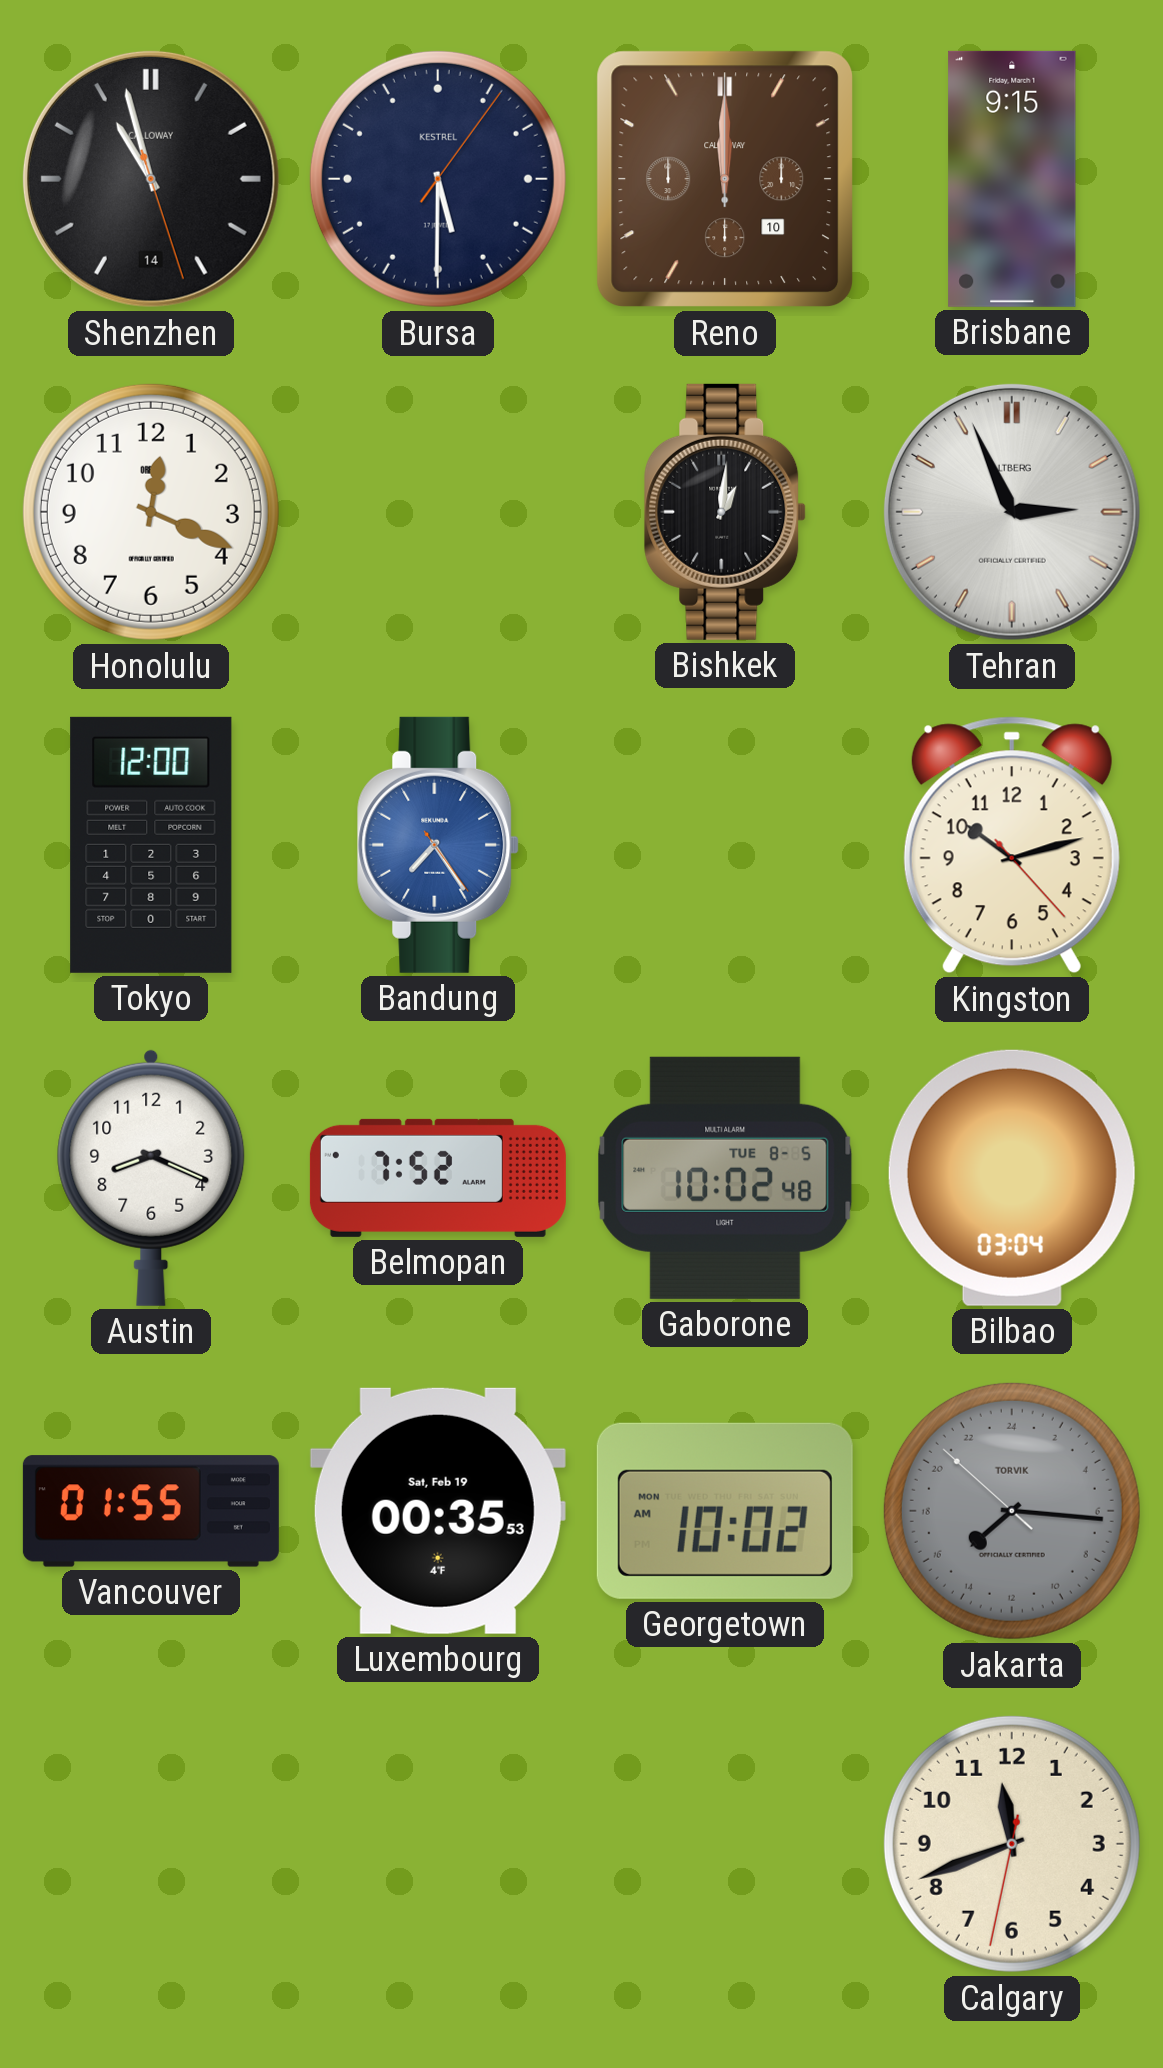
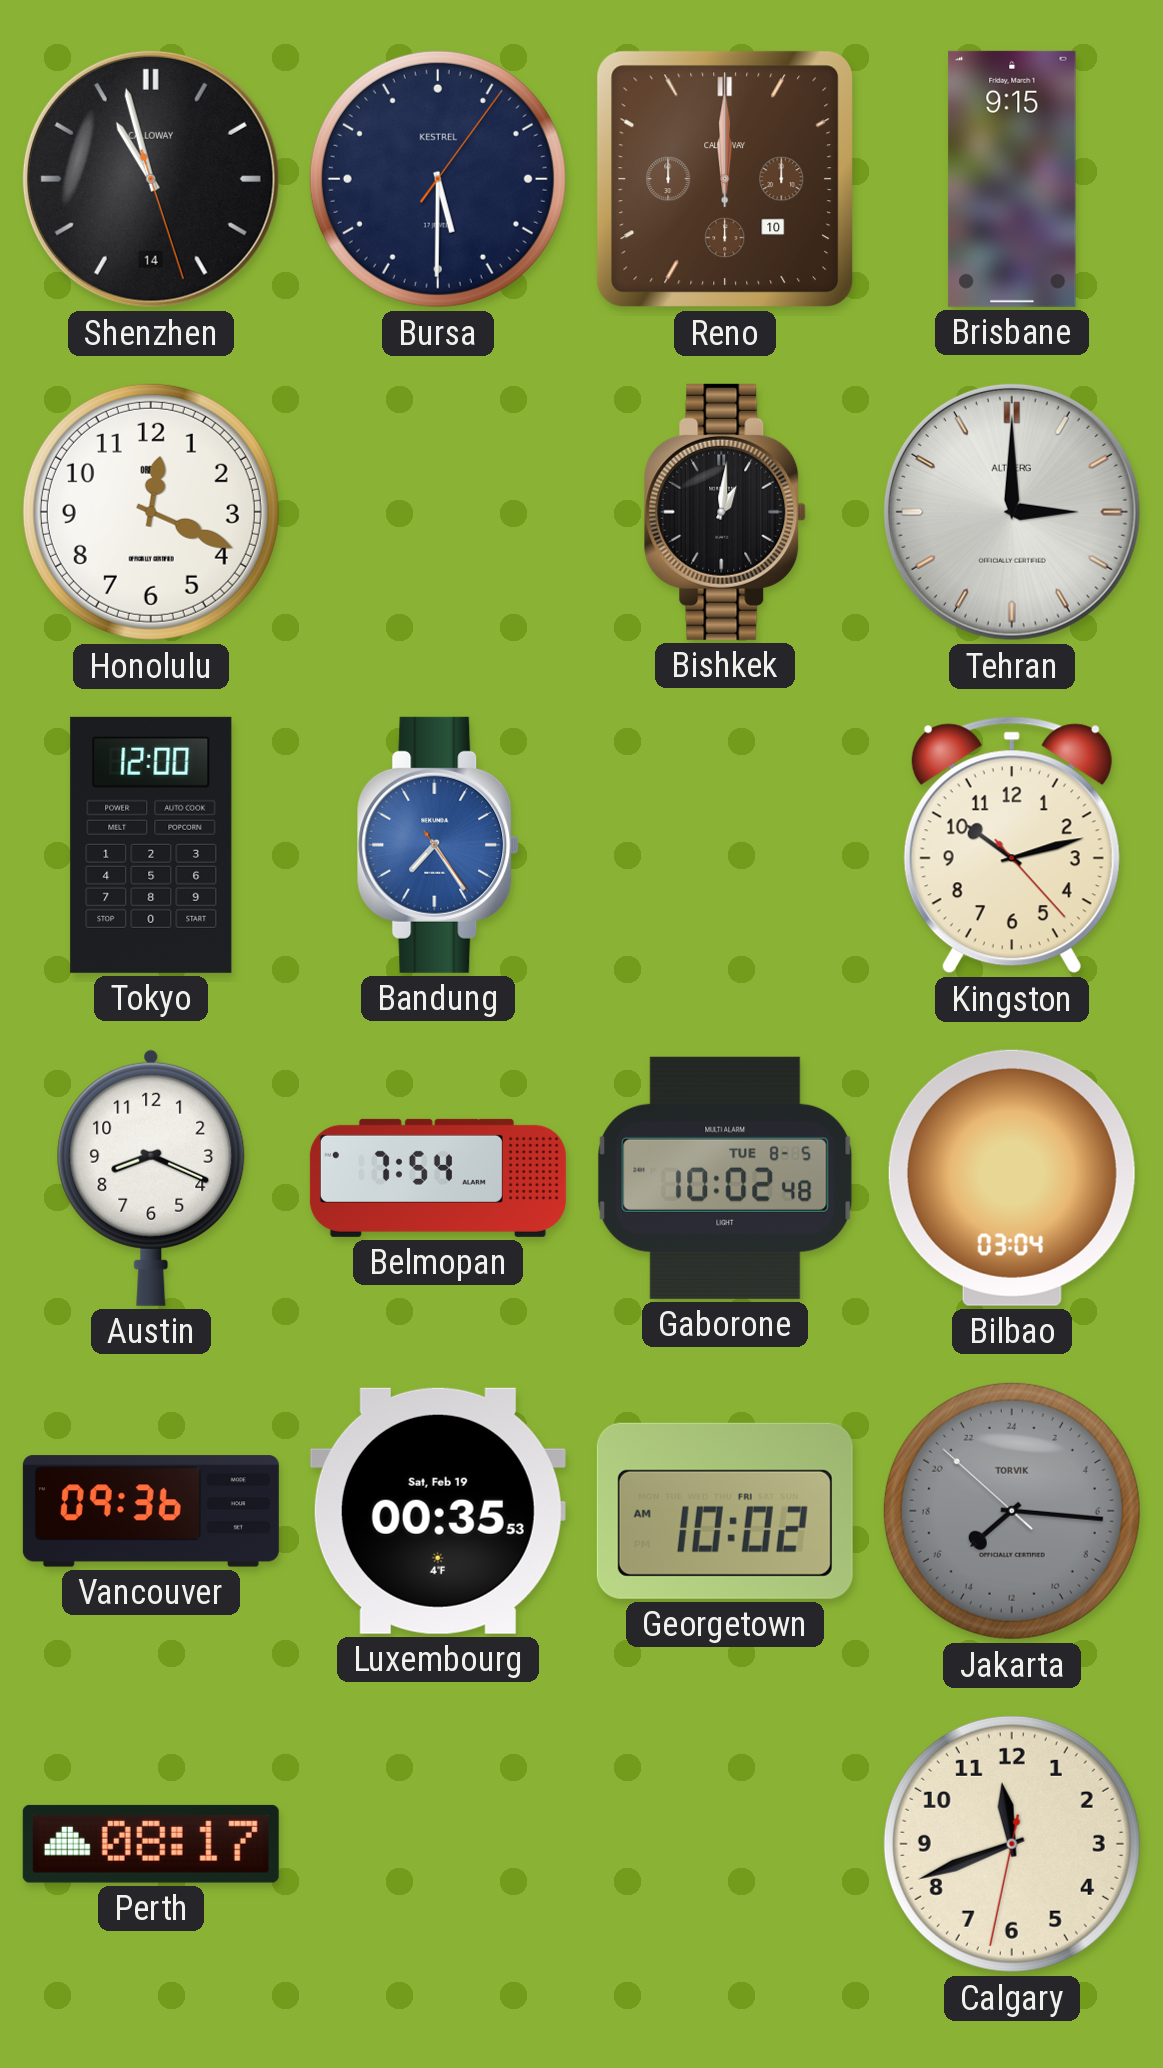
Tehran: 2:56 -> 3:00 (1012, 512)
Belmopan: 7:52 -> 7:54 (438, 1178)
Vancouver: 01:55 -> 09:36 (151, 1511)
Georgetown date: MON -> FRI (725, 1511)
Perth: none -> 08:17 (151, 1844)
